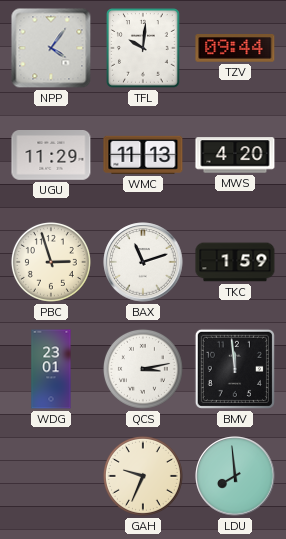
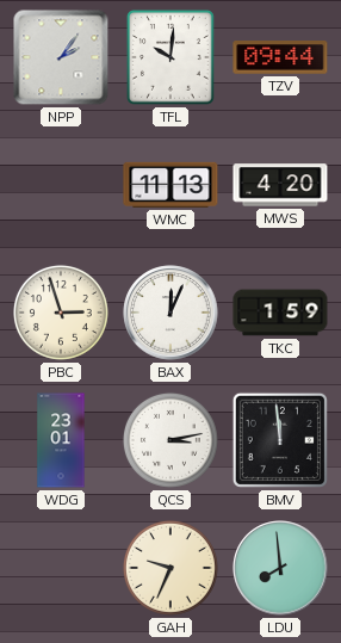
NPP: 4:06 -> 2:06 (61, 57)
UGU: 11:29 -> none (51, 156)
BAX: 11:12 -> 12:04 (170, 313)
